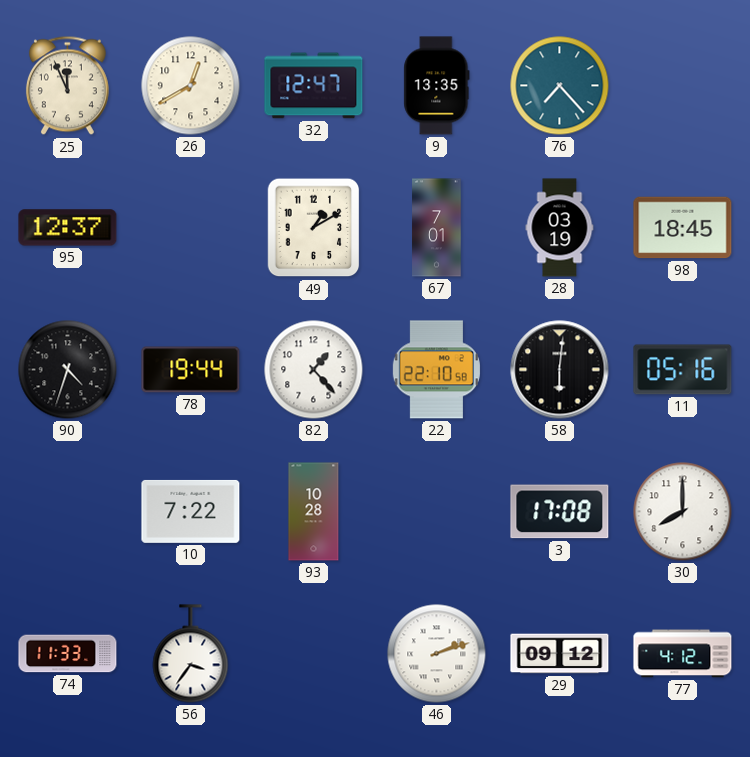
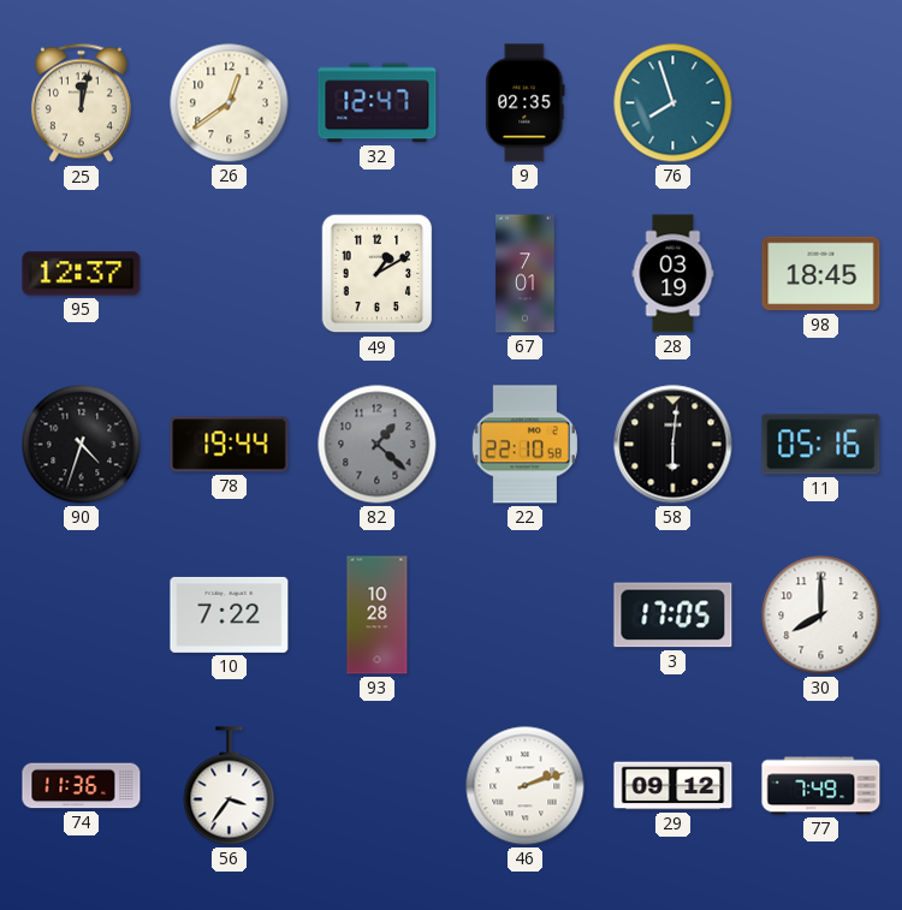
25: 11:56 -> 12:02 (81, 103)
26: 12:40 -> 12:39 (230, 103)
9: 13:35 -> 02:35 (526, 103)
76: 7:23 -> 7:57 (673, 103)
82: 1:23 -> 1:22 (378, 445)
82 dial: white -> grey (378, 445)
3: 17:08 -> 17:05 (673, 615)
74: 11:33 -> 11:36 (82, 786)
77: 4:12 -> 7:49 (821, 786)
